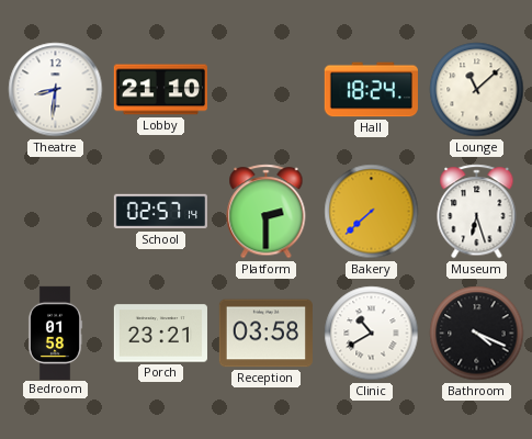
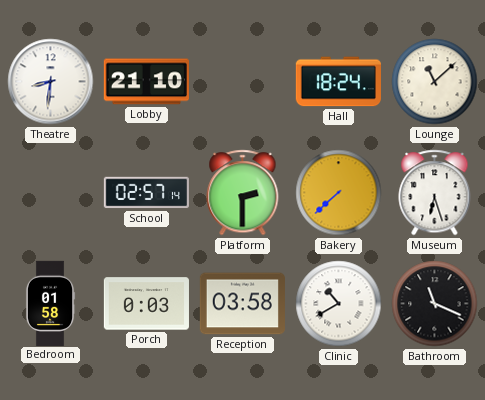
Porch: 23:21 -> 0:03 (146, 304)
Bathroom: 4:19 -> 11:19 (435, 304)
